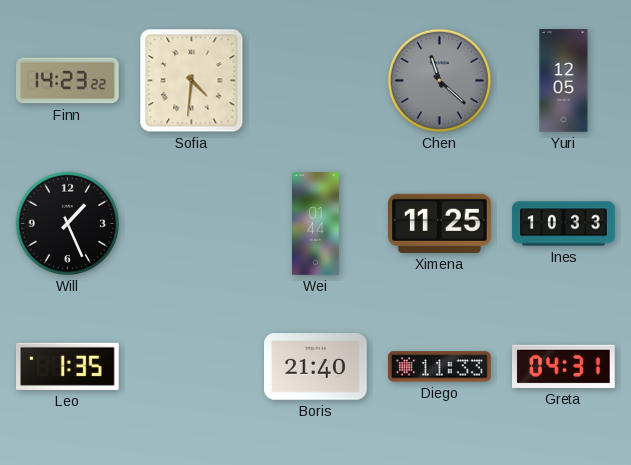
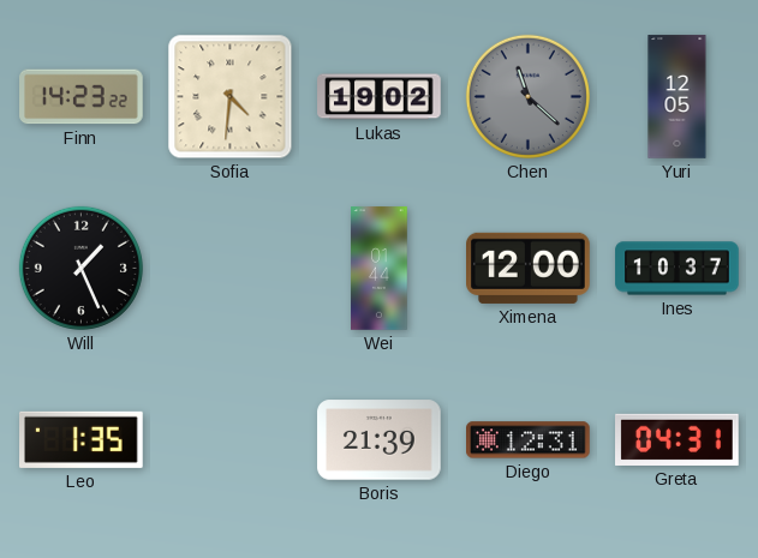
Lukas: none -> 19:02 (380, 97)
Ximena: 11:25 -> 12:00 (529, 268)
Ines: 10:33 -> 10:37 (678, 269)
Boris: 21:40 -> 21:39 (380, 440)
Diego: 11:33 -> 12:31 (529, 440)
